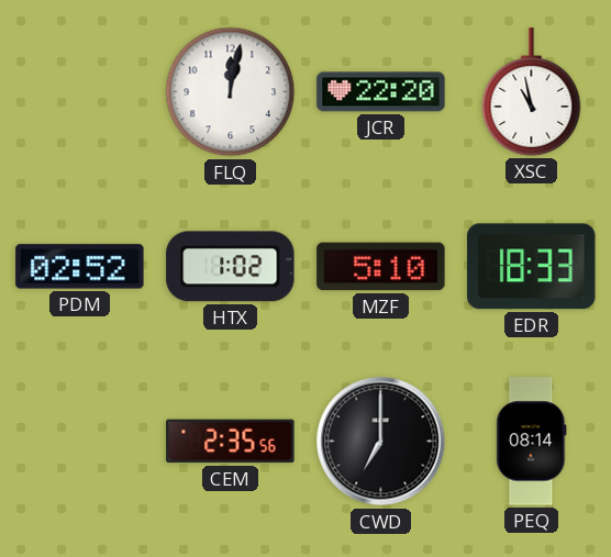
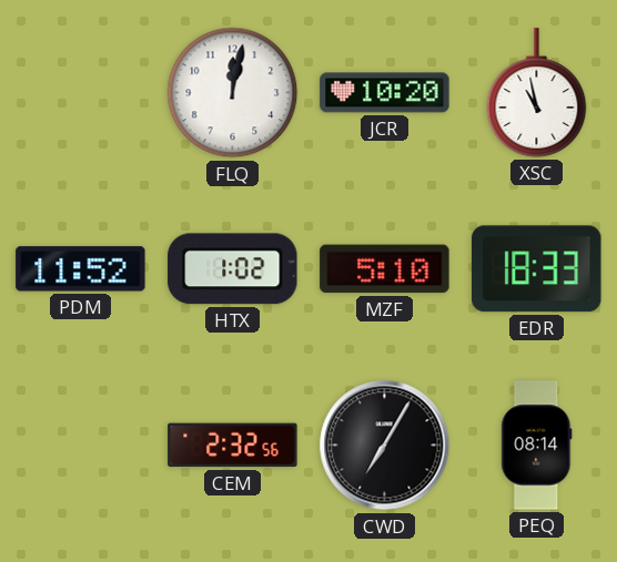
JCR: 22:20 -> 10:20 (385, 93)
PDM: 02:52 -> 11:52 (81, 269)
CEM: 2:35 -> 2:32 (233, 446)
CWD: 7:00 -> 7:05 (385, 446)
